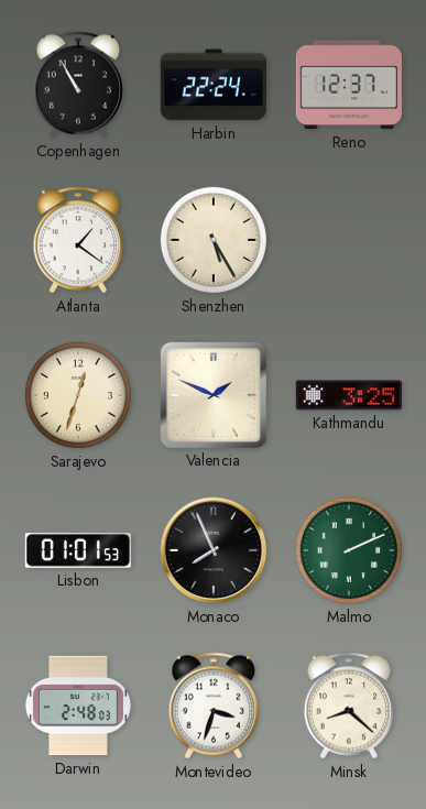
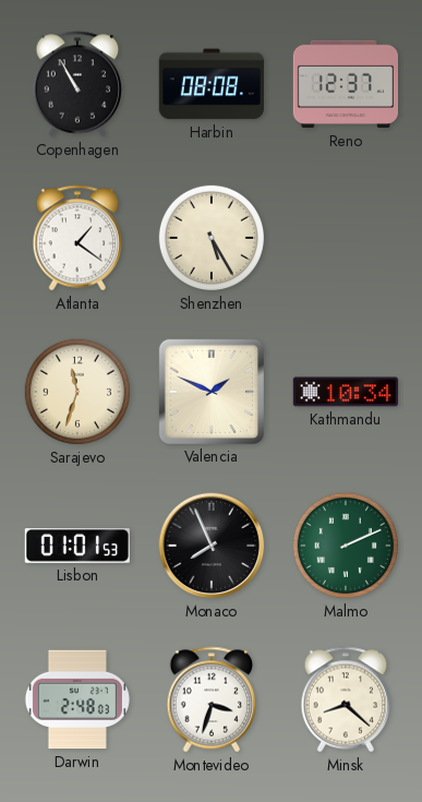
Harbin: 22:24 -> 08:08 (212, 84)
Sarajevo: 12:33 -> 11:33 (77, 392)
Kathmandu: 3:25 -> 10:34 (346, 392)
